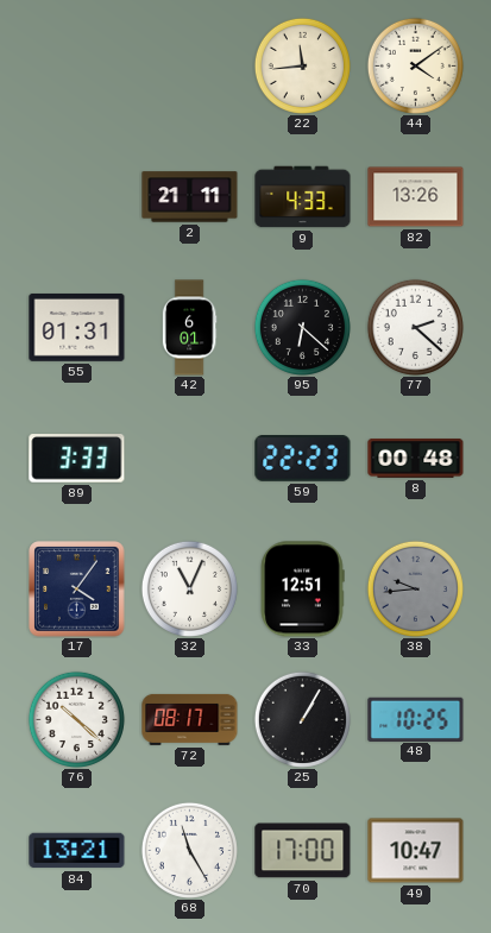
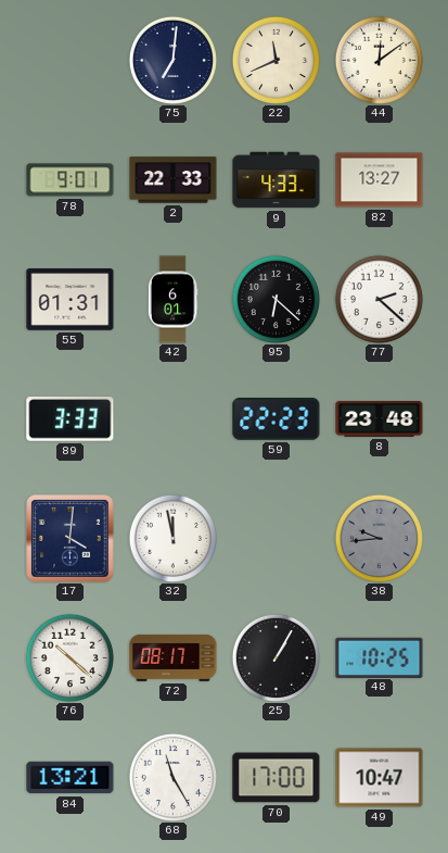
75: none -> 7:01 (172, 60)
22: 11:44 -> 11:41 (276, 60)
44: 4:09 -> 12:09 (379, 60)
78: none -> 9:01 (71, 180)
2: 21:11 -> 22:33 (174, 180)
82: 13:26 -> 13:27 (380, 180)
8: 00:48 -> 23:48 (380, 418)
17: 4:06 -> 4:01 (71, 539)
32: 11:04 -> 11:58 (172, 538)
33: 12:51 -> none (302, 590)
